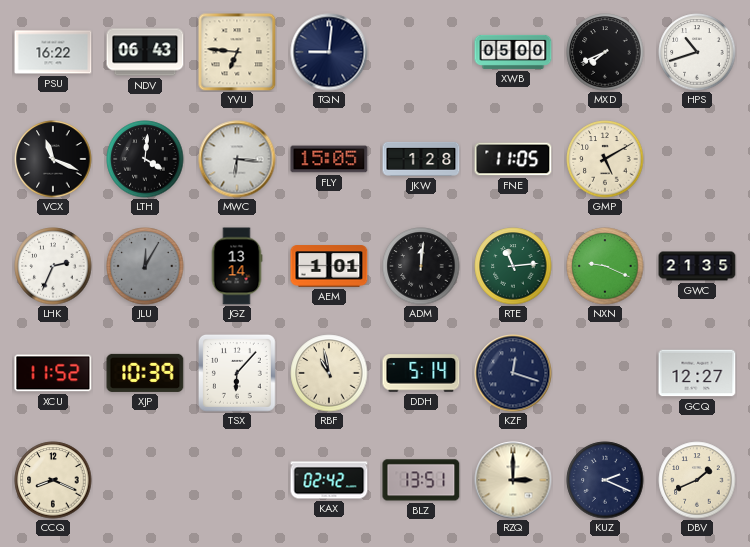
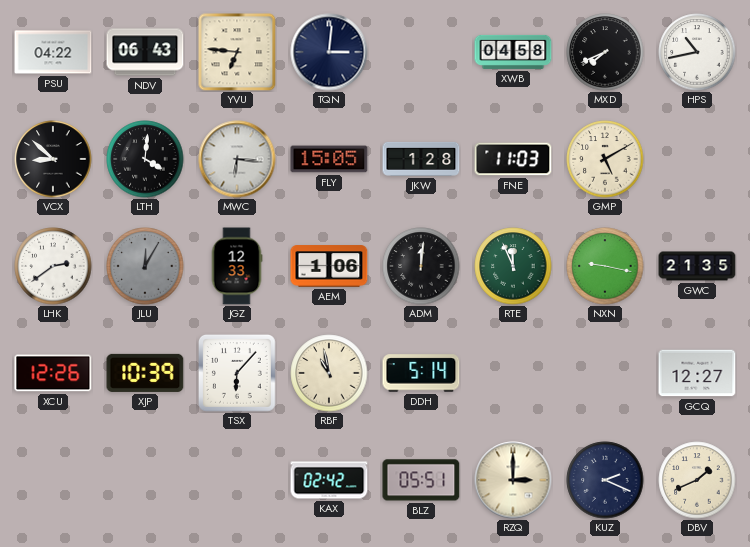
PSU: 16:22 -> 04:22 (53, 52)
TQN: 9:01 -> 3:01 (329, 52)
XWB: 05:00 -> 04:58 (513, 52)
HPS: 10:42 -> 10:43 (697, 52)
VCX: 11:19 -> 8:52 (53, 159)
FNE: 11:05 -> 11:03 (513, 159)
LHK: 2:34 -> 2:39 (53, 266)
JGZ: 13:14 -> 12:33 (237, 266)
AEM: 1:01 -> 1:06 (329, 266)
RTE: 11:14 -> 11:56 (513, 266)
NXN: 9:19 -> 9:17 (605, 266)
XCU: 11:52 -> 12:26 (53, 373)
KZF: 12:18 -> none (513, 373)
CCQ: 8:19 -> none (53, 480)
BLZ: 13:51 -> 05:51 (421, 480)
